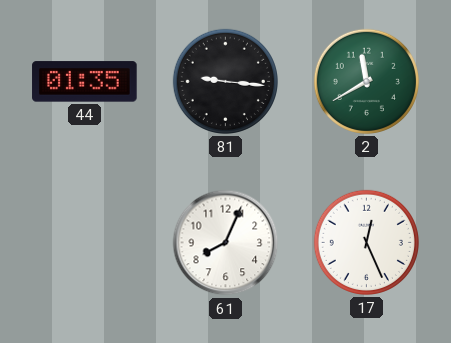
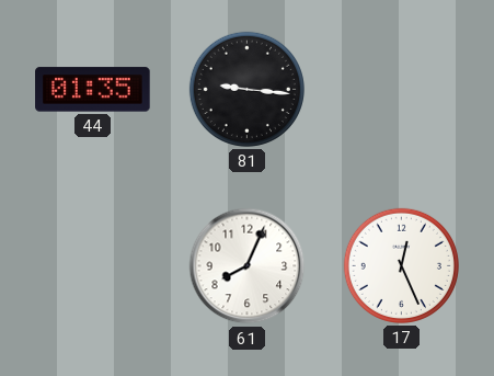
2: 11:40 -> none (366, 81)
